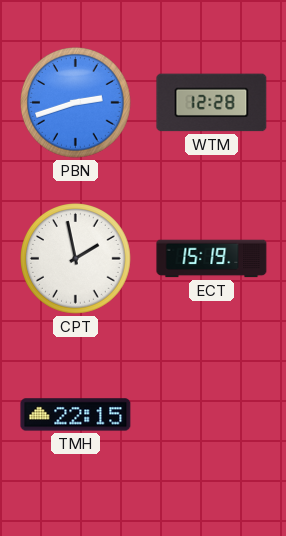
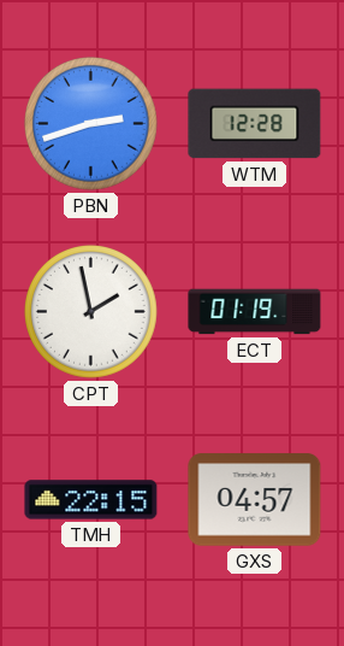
ECT: 15:19 -> 01:19 (255, 312)
GXS: none -> 04:57 (255, 500)
